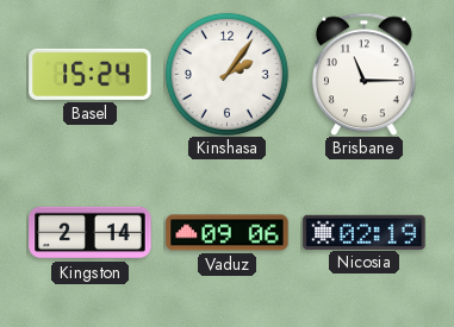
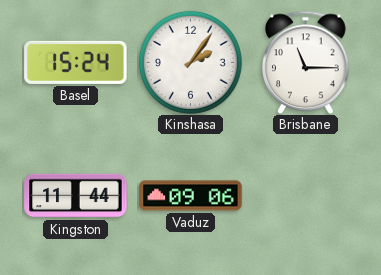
Kingston: 2:14 -> 11:44 (76, 196)
Nicosia: 02:19 -> none (365, 232)
